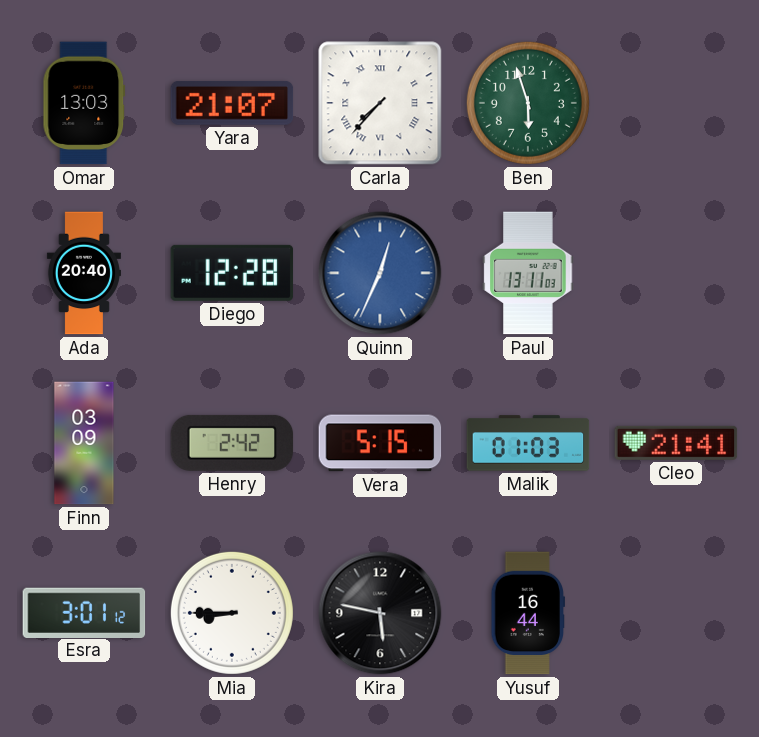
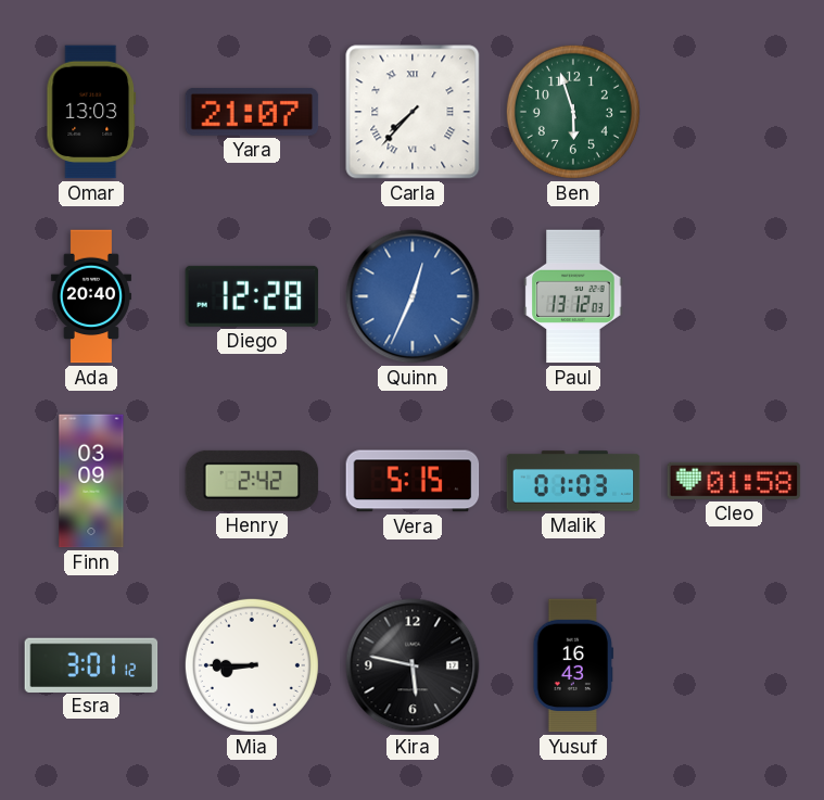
Paul: 13:11 -> 13:12 (573, 296)
Cleo: 21:41 -> 01:58 (734, 481)
Yusuf: 16:44 -> 16:43 (573, 665)
